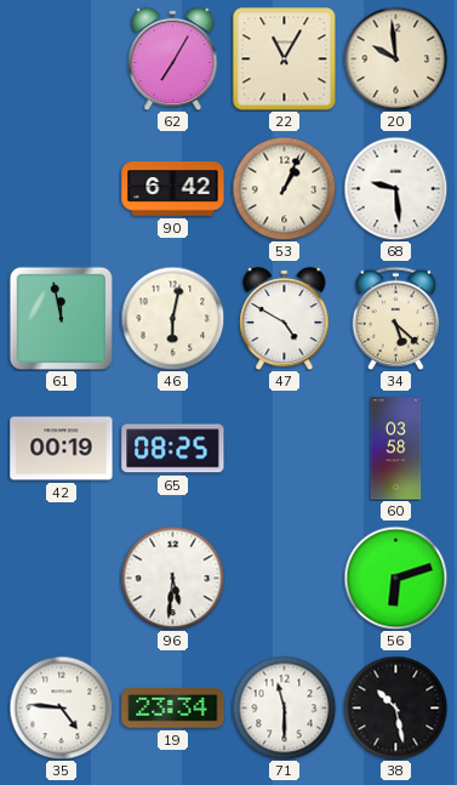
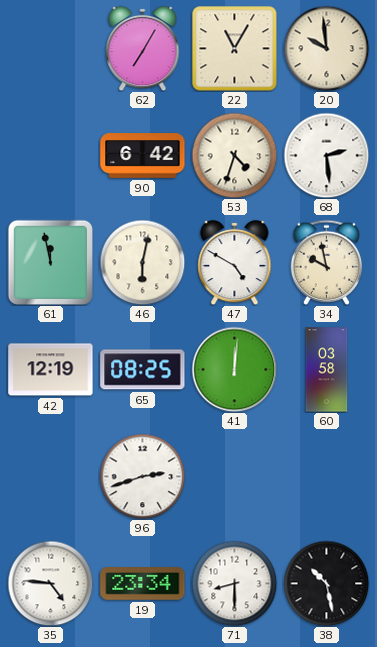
53: 1:04 -> 4:33 (234, 155)
68: 9:29 -> 2:29 (326, 155)
34: 5:22 -> 9:58 (327, 262)
42: 00:19 -> 12:19 (51, 370)
41: none -> 12:01 (234, 369)
96: 5:31 -> 2:42 (142, 476)
56: 6:12 -> none (395, 578)
71: 11:30 -> 8:30 (234, 583)
